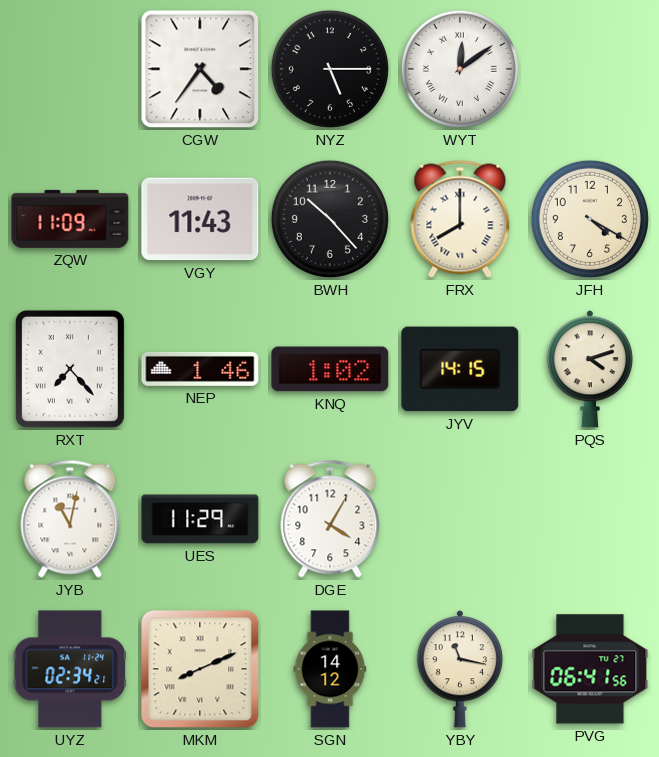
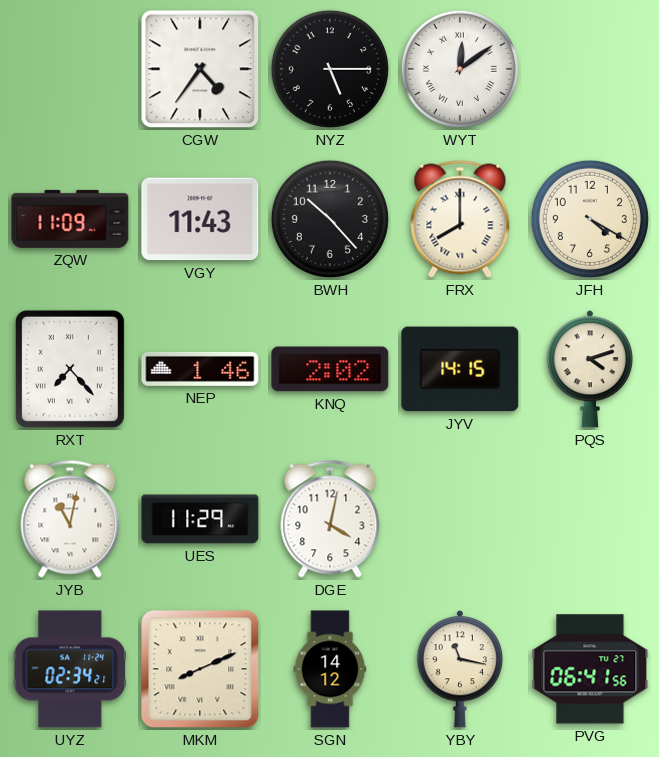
KNQ: 1:02 -> 2:02 (330, 369)
DGE: 4:05 -> 4:02 (330, 519)
